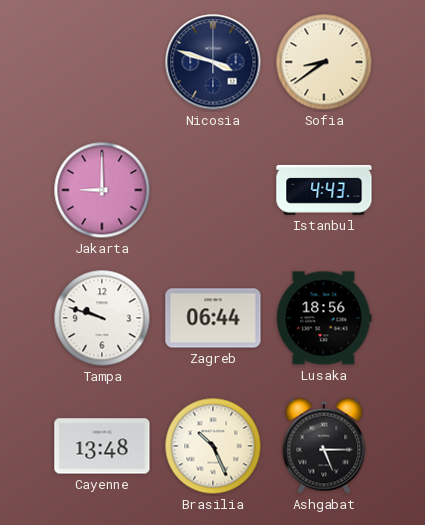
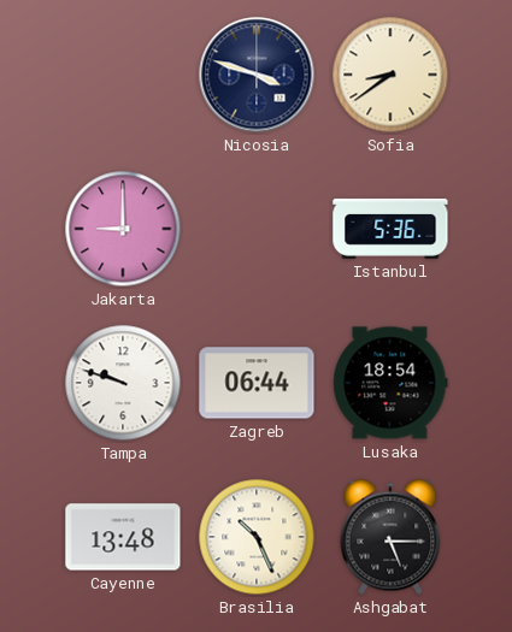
Istanbul: 4:43 -> 5:36 (390, 229)
Lusaka: 18:56 -> 18:54 (390, 383)
